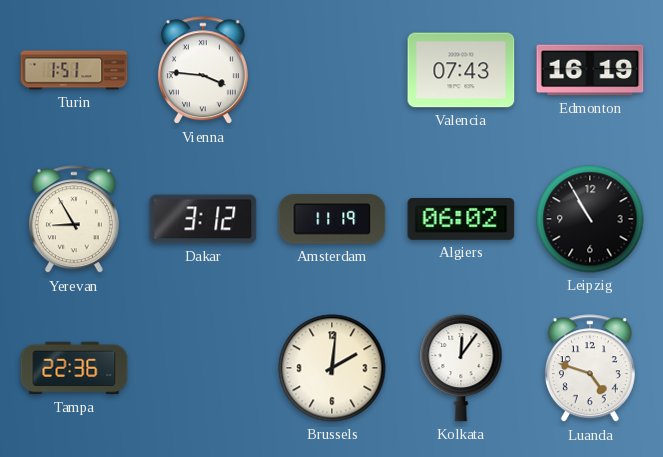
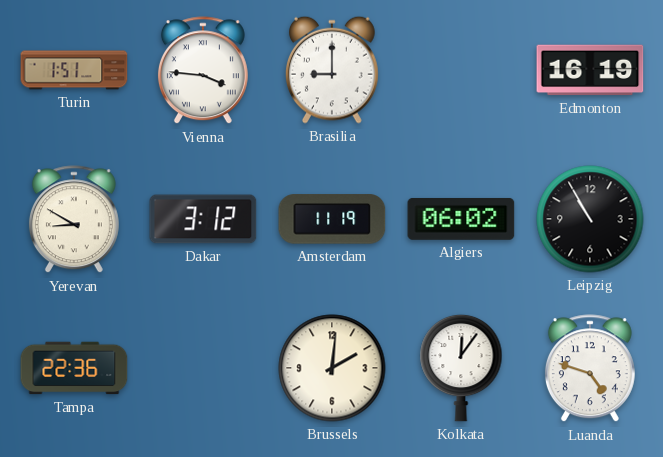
Brasilia: none -> 9:00 (332, 70)
Valencia: 07:43 -> none (461, 70)
Yerevan: 8:55 -> 8:50 (74, 220)
